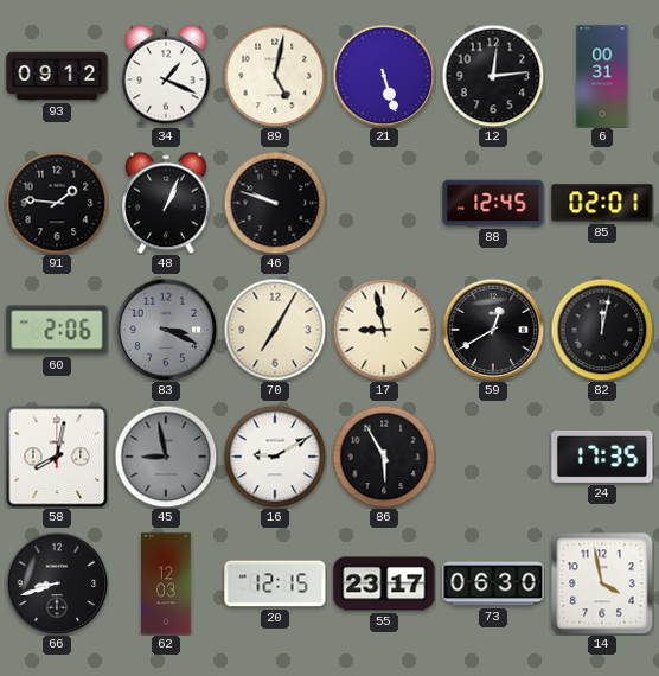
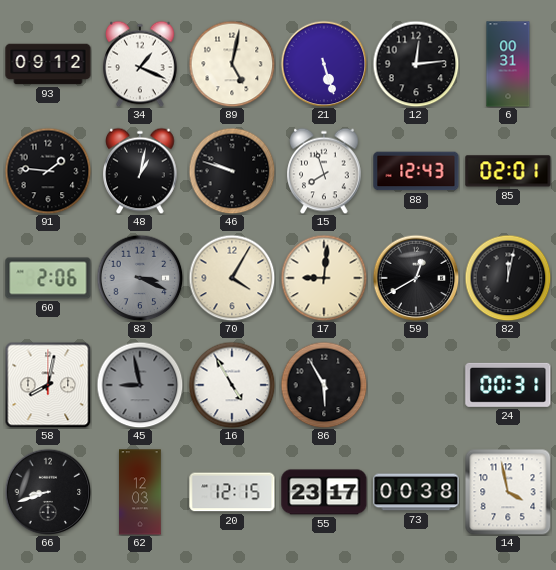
48: 1:04 -> 1:02 (140, 171)
15: none -> 7:57 (324, 171)
88: 12:45 -> 12:43 (416, 171)
70: 7:05 -> 4:05 (232, 278)
17: 8:58 -> 9:01 (324, 278)
16: 9:10 -> 4:55 (232, 385)
24: 17:35 -> 00:31 (508, 385)
73: 06:30 -> 00:38 (416, 492)
